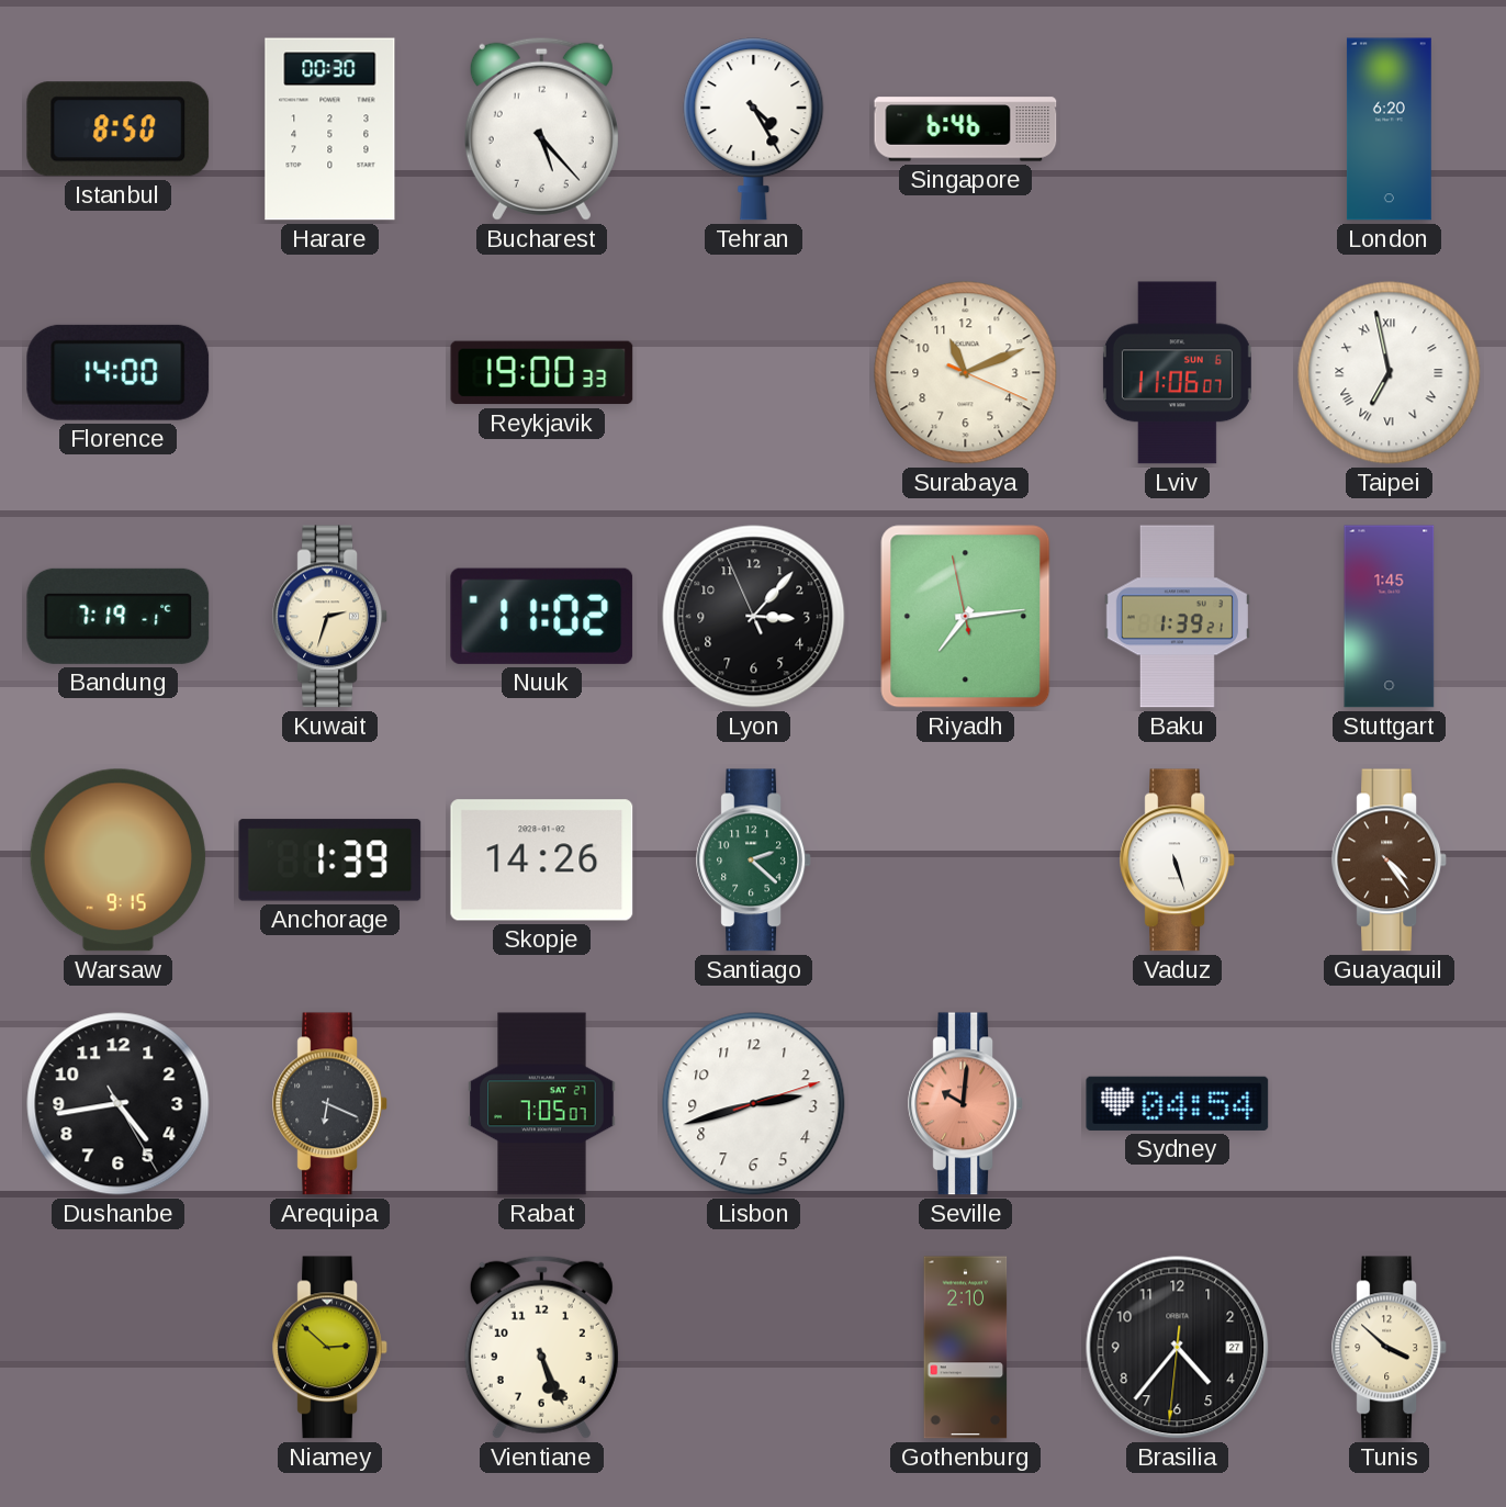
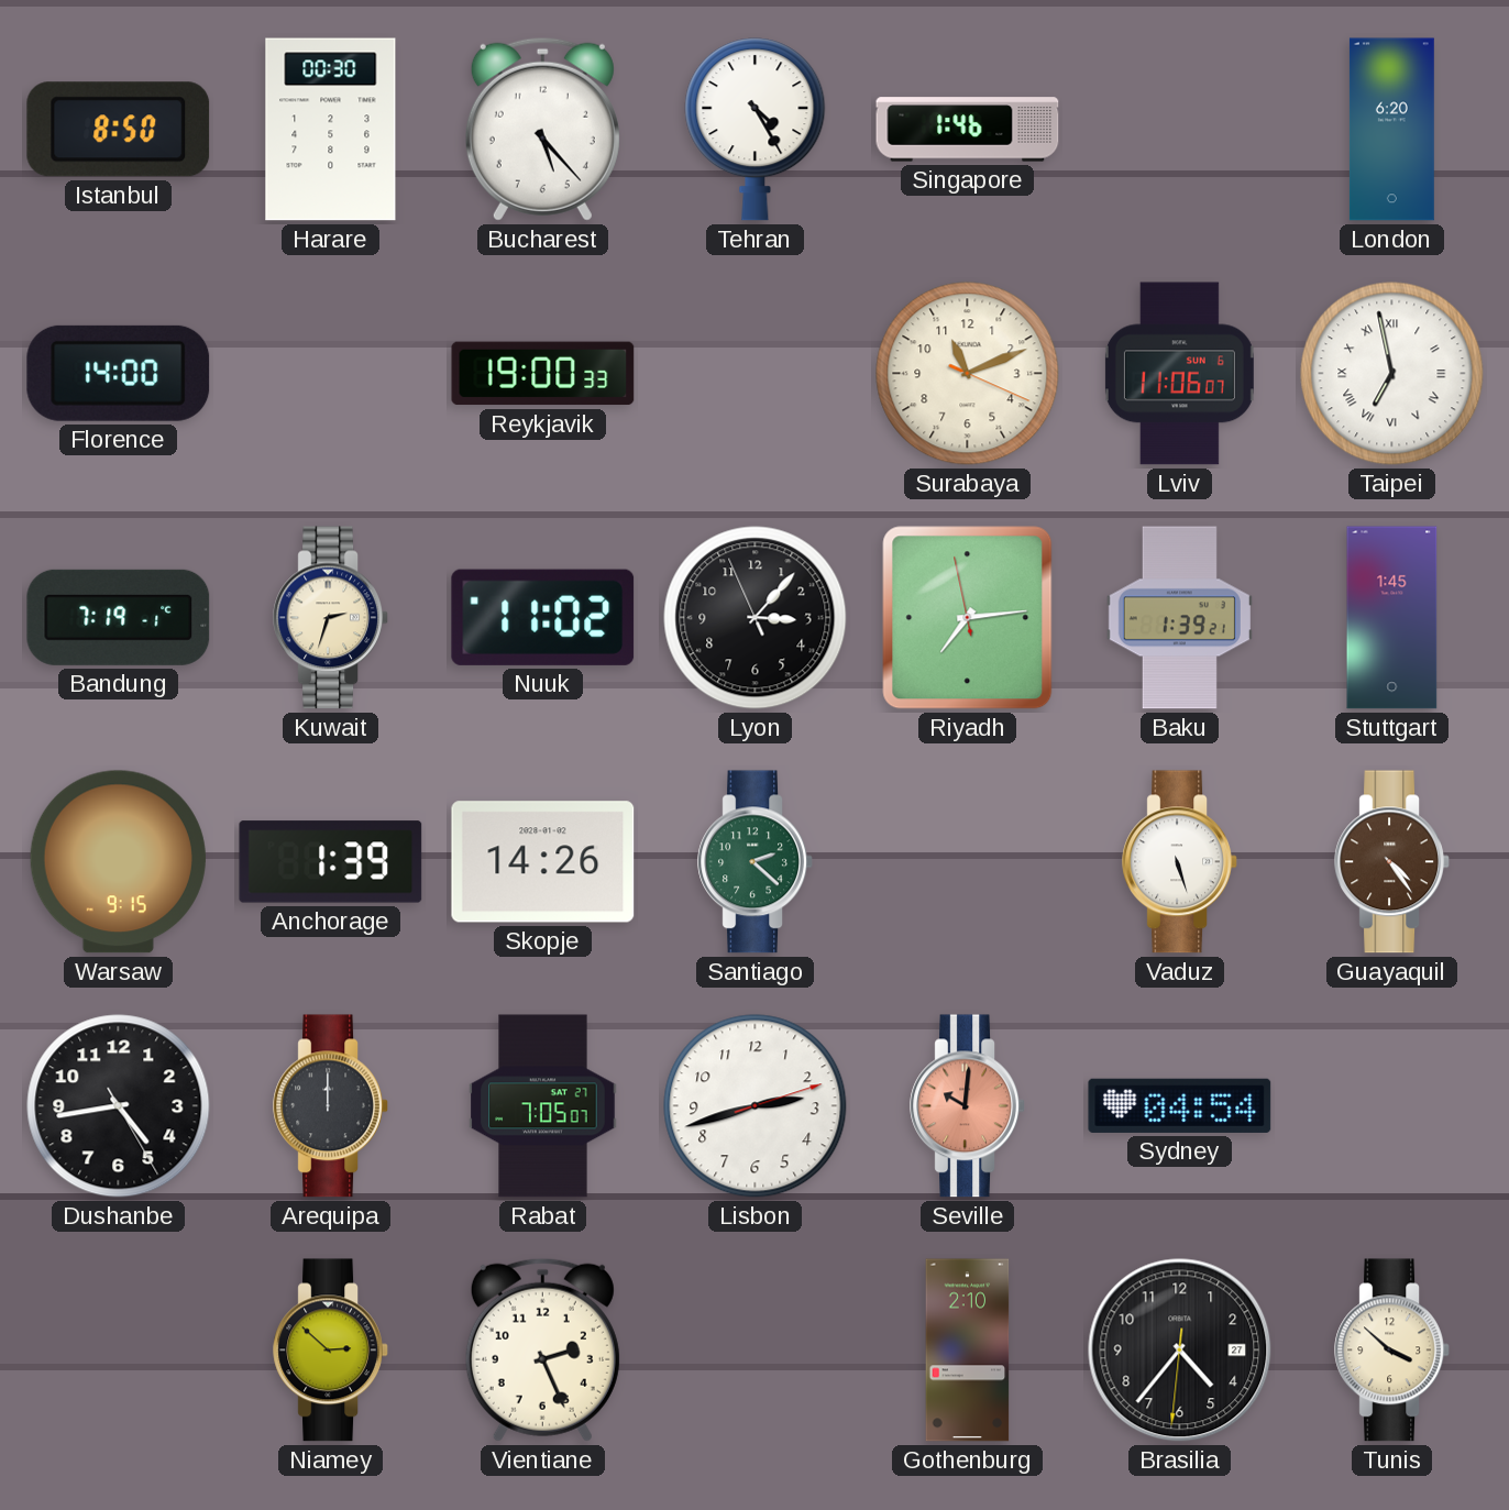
Singapore: 6:46 -> 1:46 (968, 130)
Arequipa: 6:19 -> 12:00 (331, 1106)
Vientiane: 5:26 -> 2:26 (542, 1349)
